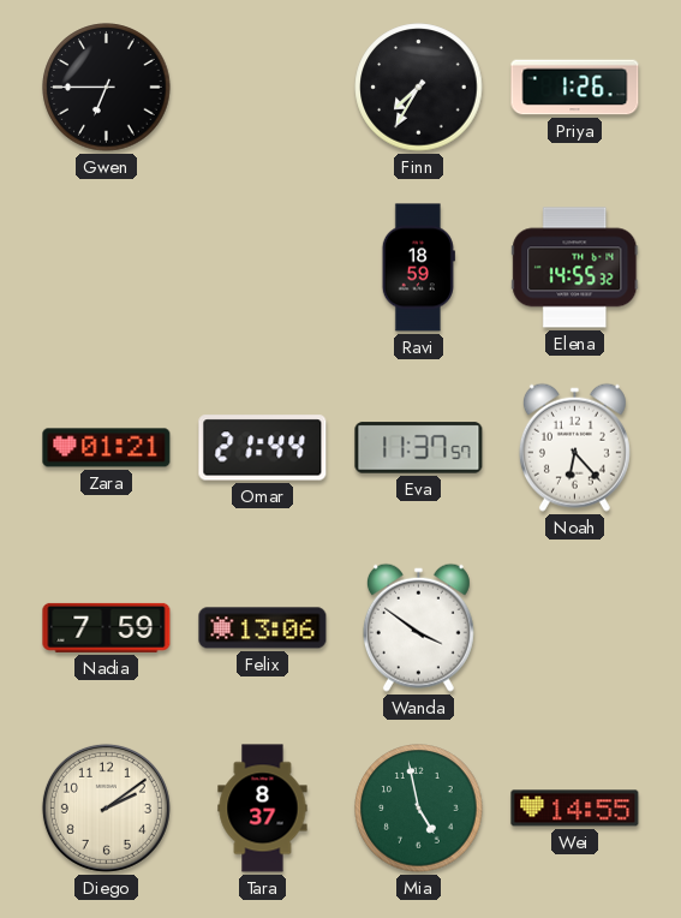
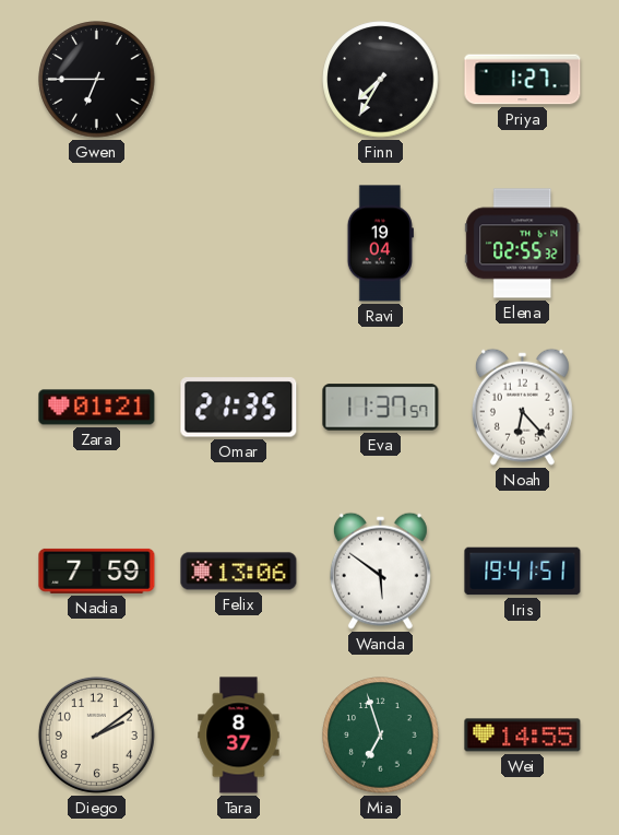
Priya: 1:26 -> 1:27 (523, 80)
Ravi: 18:59 -> 19:04 (380, 244)
Elena: 14:55 -> 02:55 (523, 244)
Omar: 21:44 -> 21:35 (239, 408)
Wanda: 3:51 -> 5:51 (380, 571)
Iris: none -> 19:41 (523, 572)
Mia: 4:58 -> 6:57 (381, 736)
